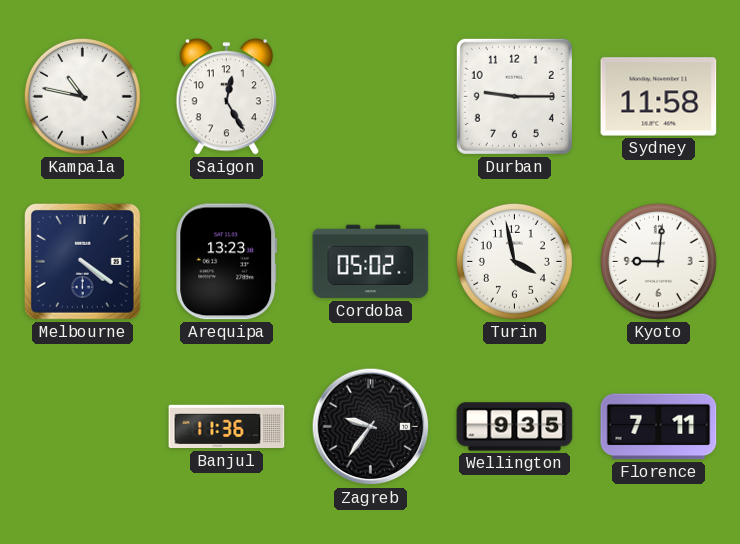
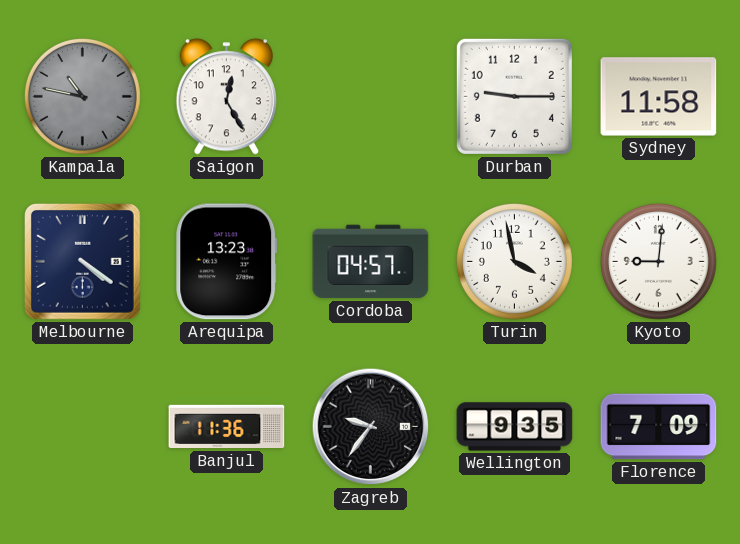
Kampala dial: white -> grey (82, 96)
Cordoba: 05:02 -> 04:57 (371, 262)
Florence: 7:11 -> 7:09 (659, 427)
